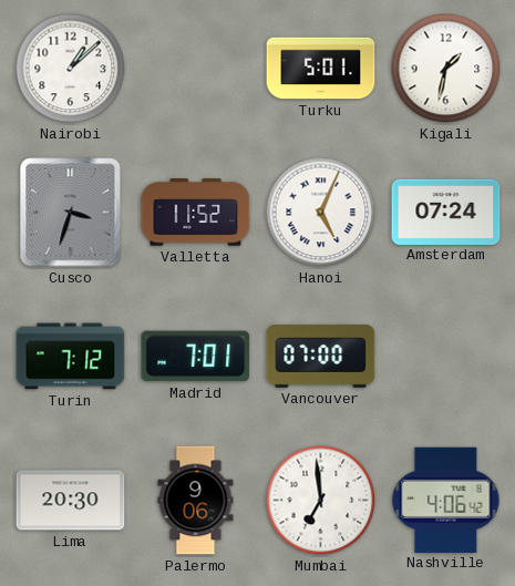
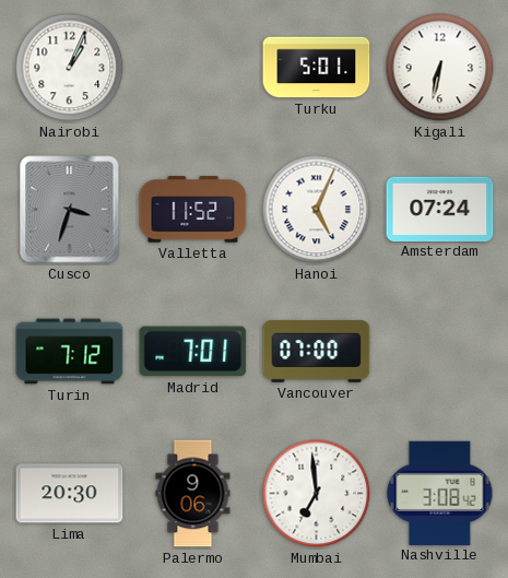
Nairobi: 1:08 -> 1:04 (70, 68)
Kigali: 1:32 -> 6:32 (440, 68)
Nashville: 4:06 -> 3:08 (440, 493)
